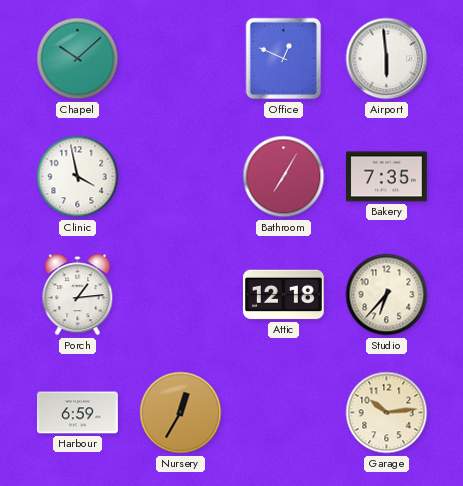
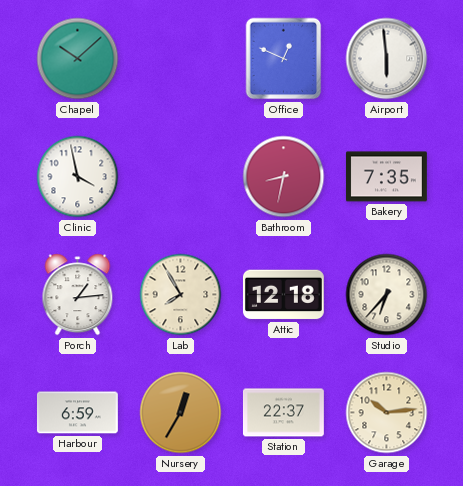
Bathroom: 7:05 -> 8:32 (284, 177)
Lab: none -> 7:55 (181, 295)
Station: none -> 22:37 (283, 413)
